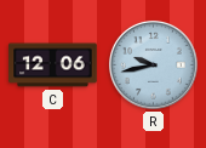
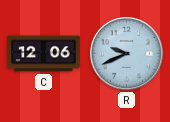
R: 9:43 -> 9:41 (126, 53)
